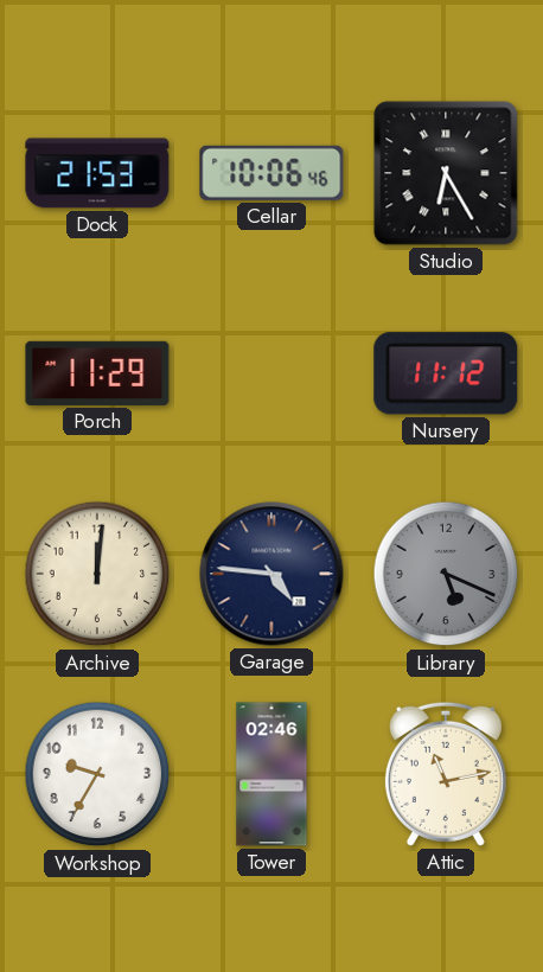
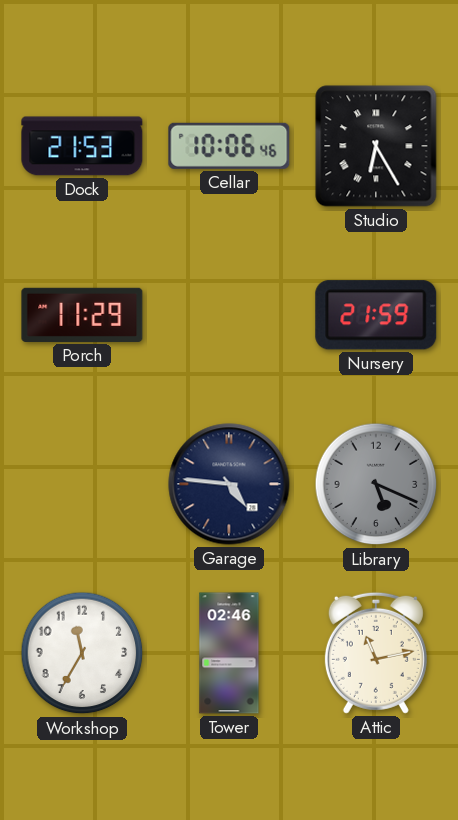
Nursery: 11:12 -> 21:59 (376, 315)
Archive: 12:01 -> none (97, 574)
Workshop: 9:35 -> 11:35 (82, 653)
